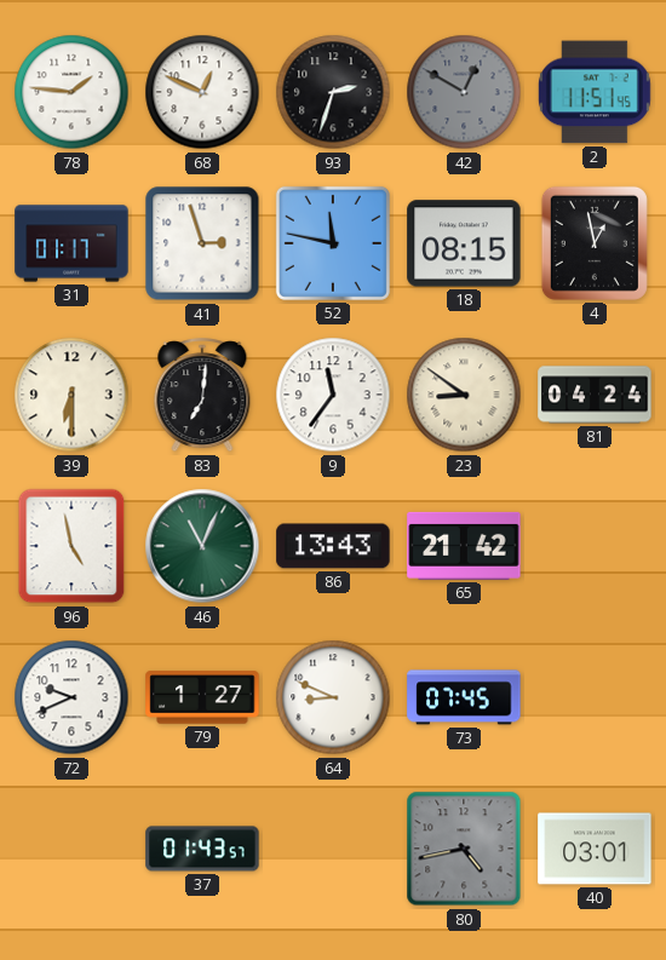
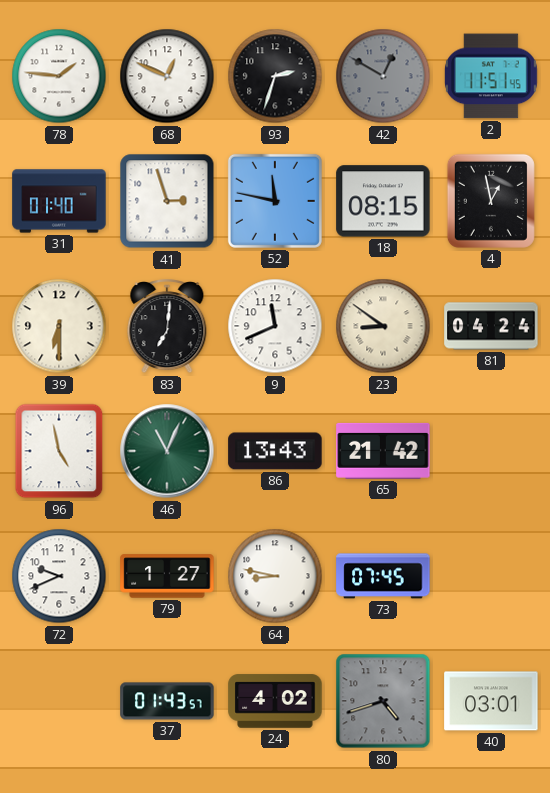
31: 01:17 -> 01:40 (59, 201)
9: 11:36 -> 11:41 (275, 326)
64: 8:49 -> 8:47 (275, 576)
24: none -> 4:02 (275, 701)
80: 4:43 -> 4:42 (383, 701)
